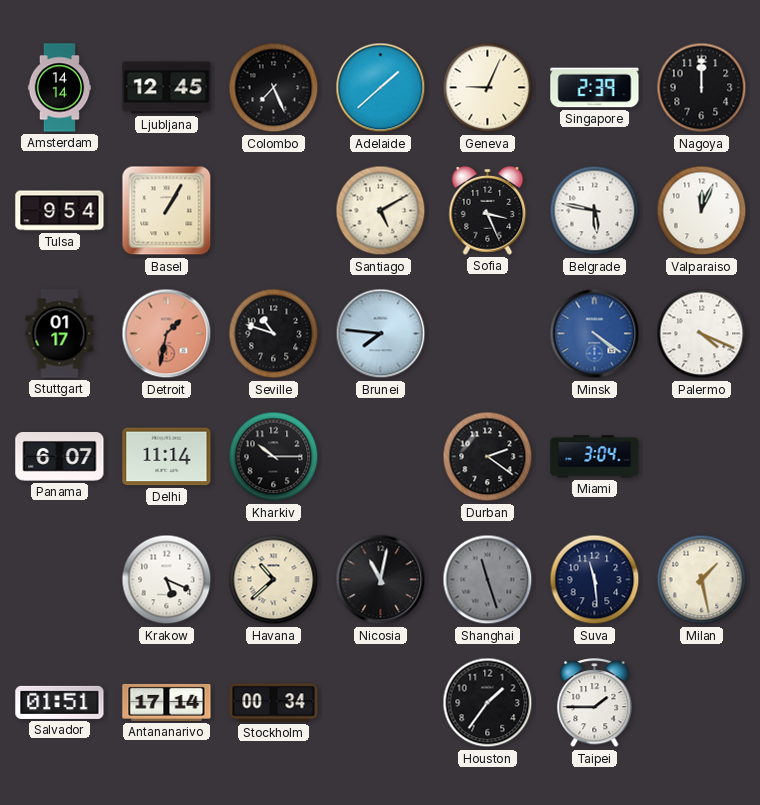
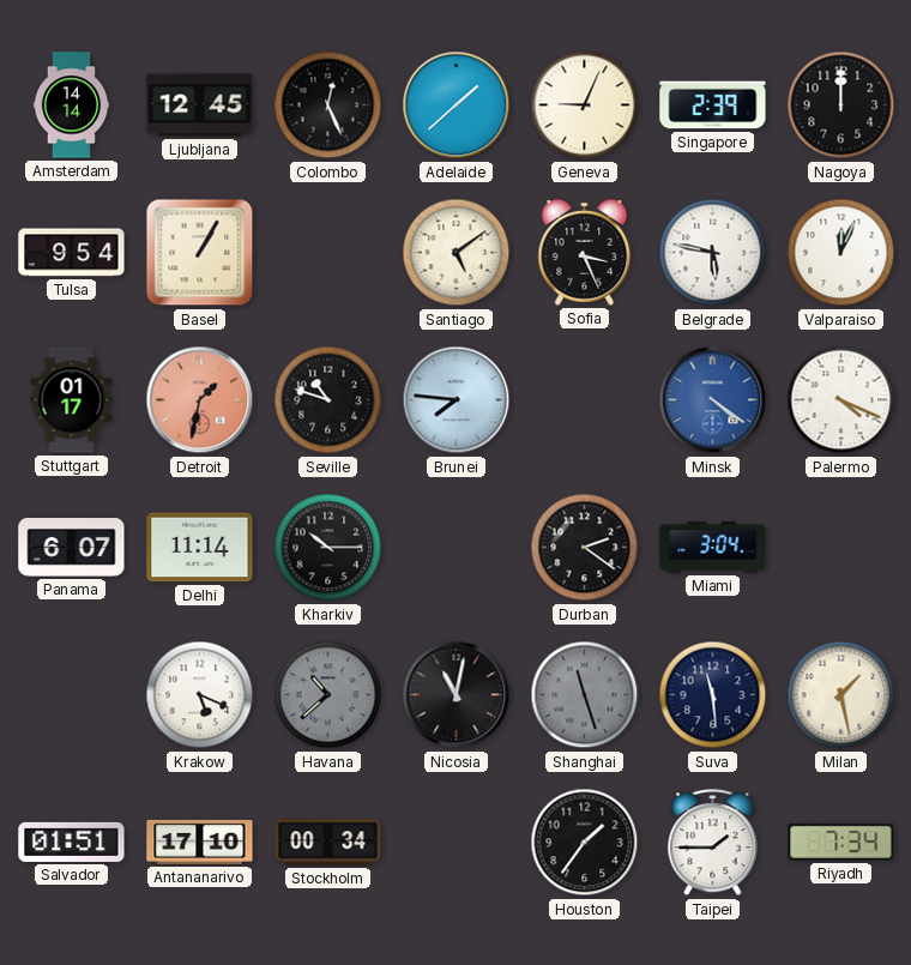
Colombo: 7:26 -> 12:26 (328, 105)
Santiago: 5:10 -> 5:09 (457, 253)
Havana dial: cream -> grey (328, 695)
Antananarivo: 17:14 -> 17:10 (200, 842)
Riyadh: none -> 7:34 (841, 843)
